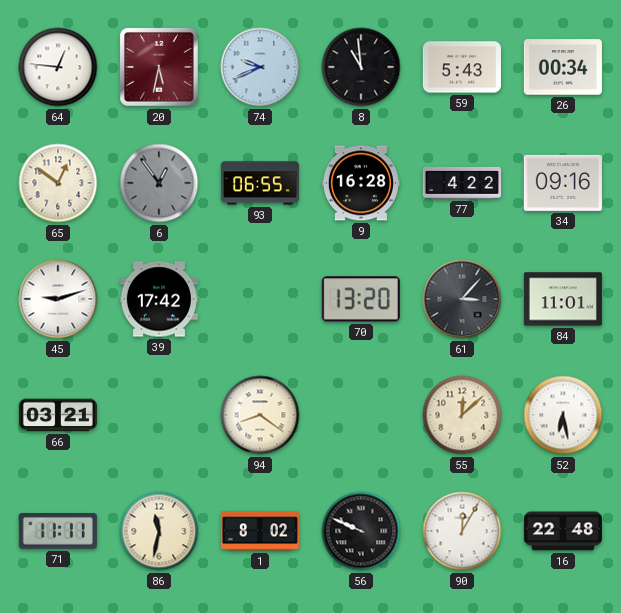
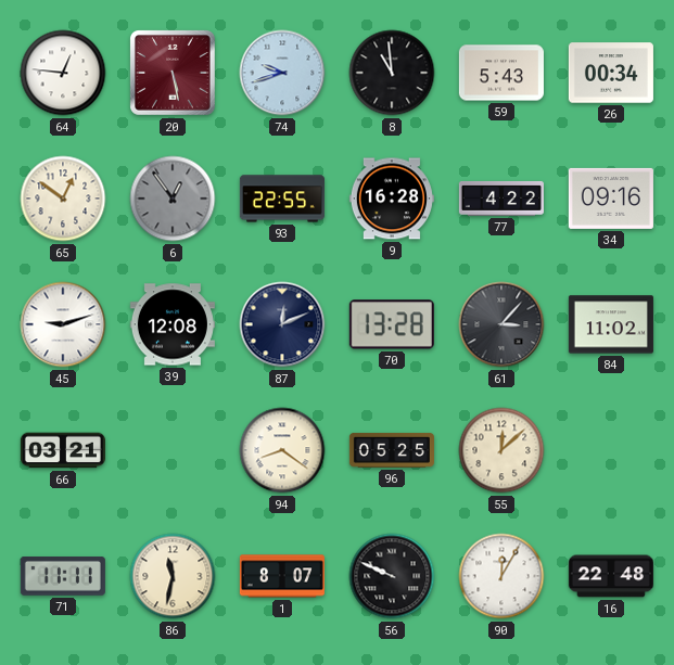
20: 5:32 -> 5:28 (174, 74)
74: 9:41 -> 9:42 (282, 73)
93: 06:55 -> 22:55 (282, 199)
39: 17:42 -> 12:08 (173, 324)
87: none -> 12:11 (282, 324)
70: 13:20 -> 13:28 (392, 324)
84: 11:01 -> 11:02 (611, 324)
96: none -> 05:25 (392, 450)
52: 6:28 -> none (563, 415)
1: 8:02 -> 8:07 (282, 576)
